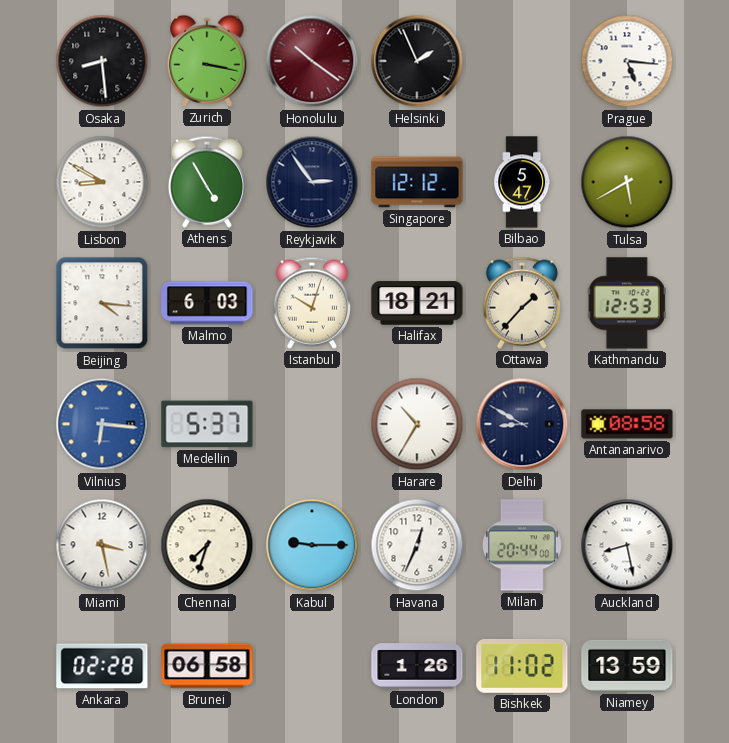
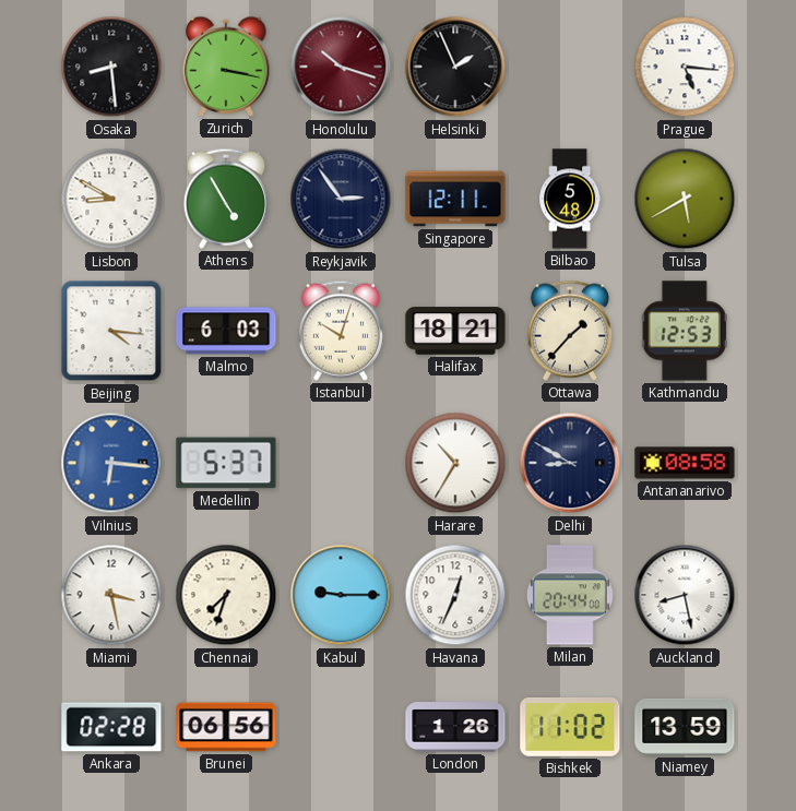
Honolulu: 10:21 -> 10:18 (341, 67)
Singapore: 12:12 -> 12:11 (455, 199)
Bilbao: 5:47 -> 5:48 (570, 199)
Brunei: 06:58 -> 06:56 (226, 727)
